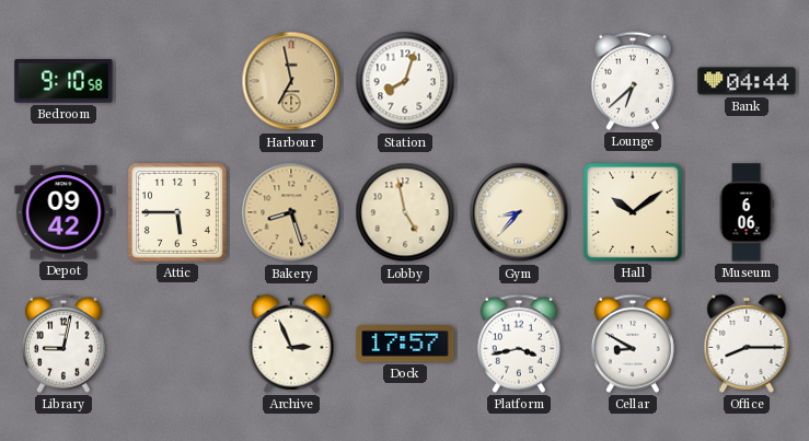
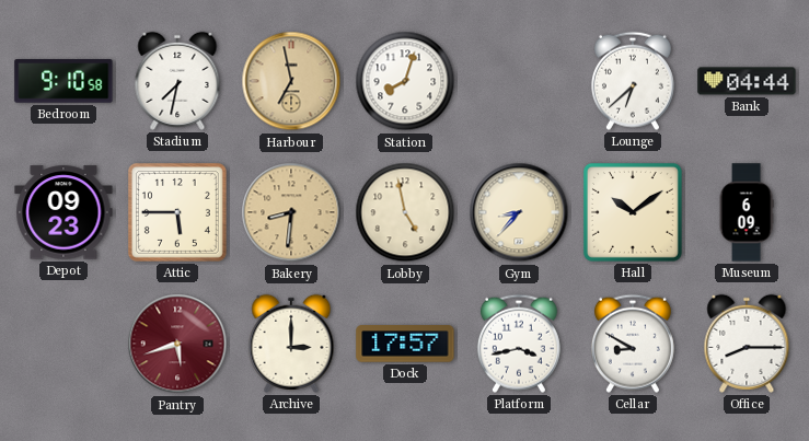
Stadium: none -> 7:32 (177, 81)
Depot: 09:42 -> 09:23 (63, 212)
Bakery: 8:27 -> 8:31 (291, 212)
Museum: 6:06 -> 6:09 (747, 212)
Library: 9:02 -> none (63, 344)
Pantry: none -> 5:42 (177, 344)
Archive: 2:56 -> 3:00 (291, 344)
